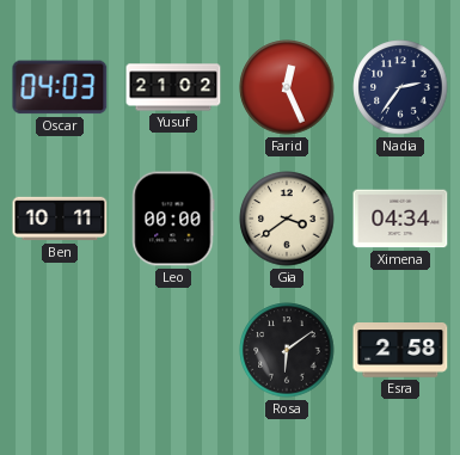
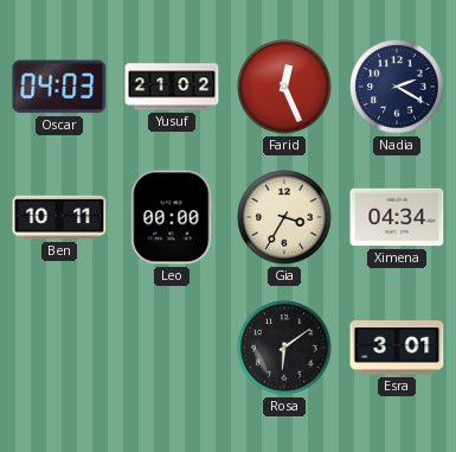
Nadia: 2:36 -> 2:20 (397, 87)
Gia: 3:39 -> 3:35 (284, 217)
Esra: 2:58 -> 3:01 (397, 348)
